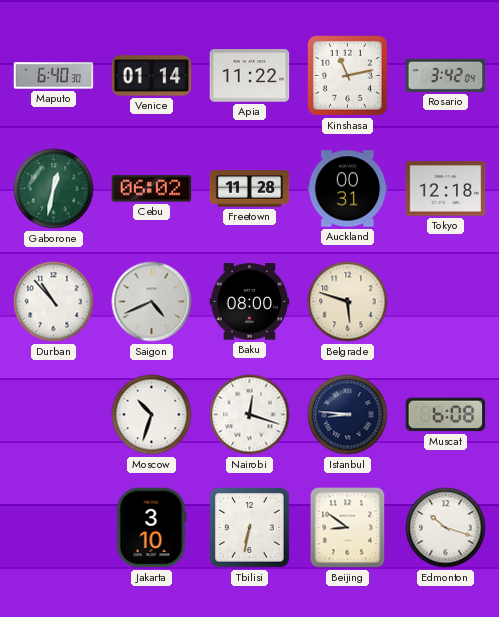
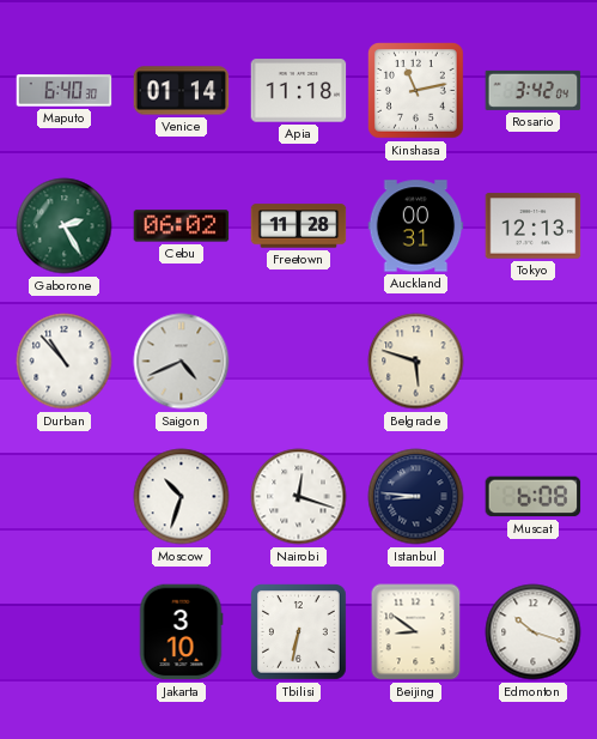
Apia: 11:22 -> 11:18 (299, 91)
Gaborone: 12:32 -> 2:25 (65, 226)
Tokyo: 12:18 -> 12:13 (534, 226)
Baku: 08:00 -> none (250, 302)
